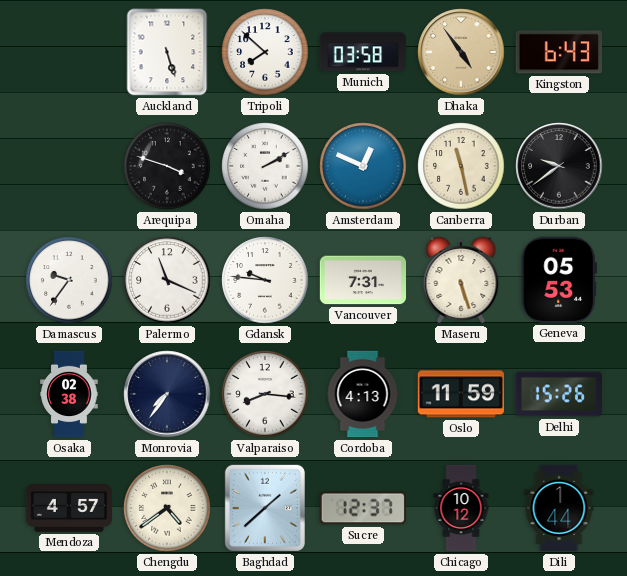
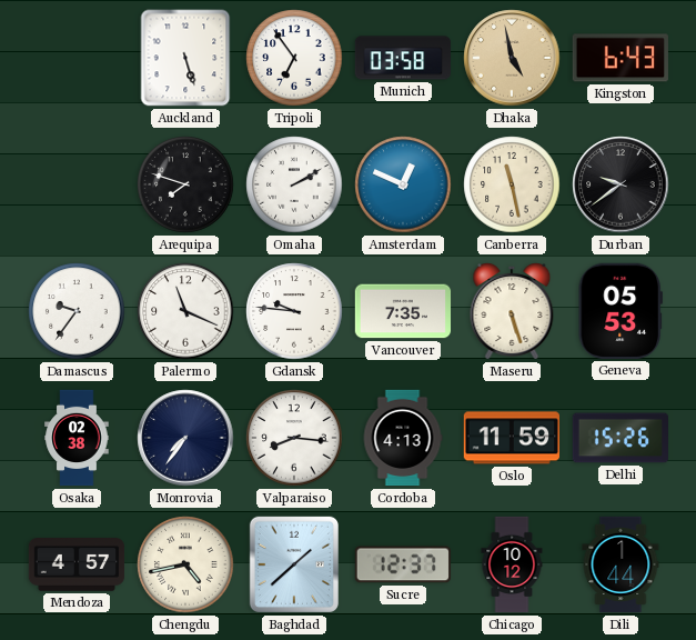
Tripoli: 7:52 -> 6:54 (294, 58)
Dhaka: 4:54 -> 4:58 (512, 58)
Arequipa: 3:48 -> 7:48 (185, 184)
Vancouver: 7:31 -> 7:35 (403, 311)
Chengdu: 4:39 -> 4:43 (185, 564)
